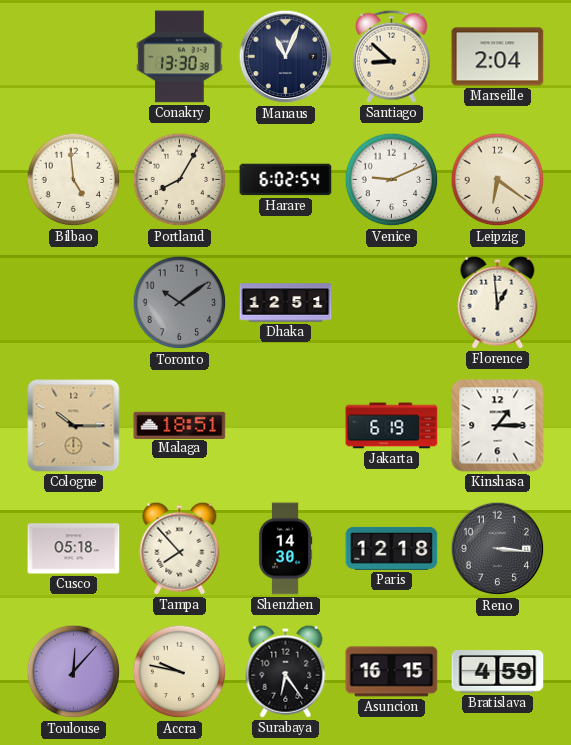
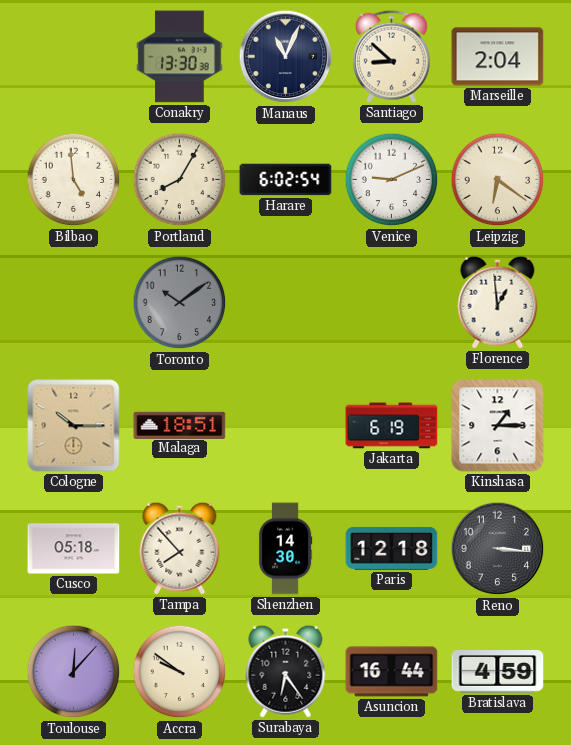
Dhaka: 12:51 -> none (286, 303)
Accra: 9:47 -> 9:51 (180, 672)
Asuncion: 16:15 -> 16:44 (392, 672)
